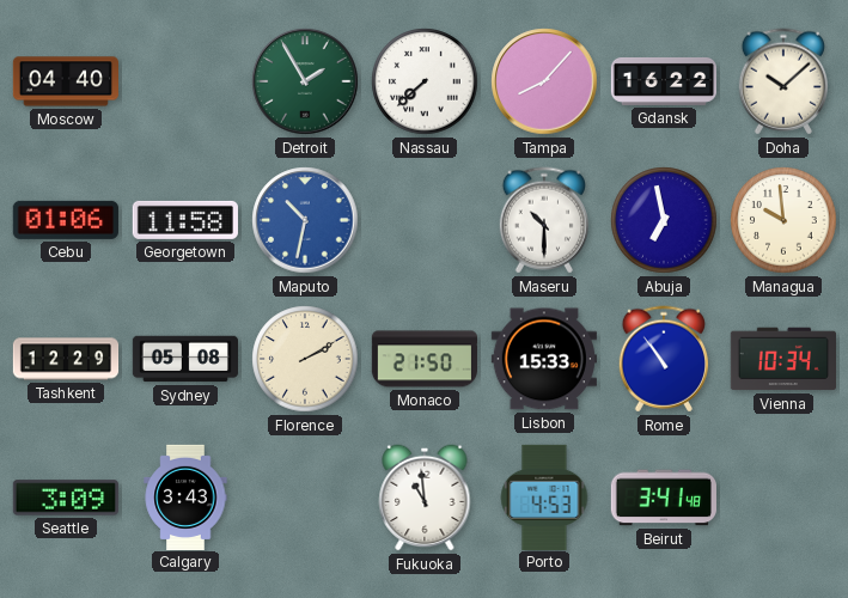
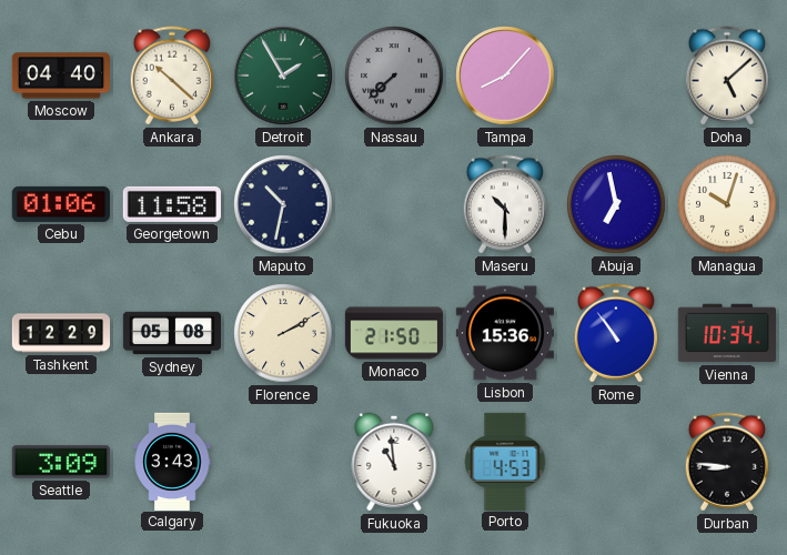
Ankara: none -> 10:22 (171, 75)
Nassau dial: white -> grey (394, 75)
Gdansk: 16:22 -> none (664, 81)
Doha: 10:08 -> 5:08 (726, 75)
Maputo dial: blue -> navy (283, 204)
Managua: 9:59 -> 10:03 (727, 204)
Lisbon: 15:33 -> 15:36 (505, 333)
Beirut: 3:41 -> none (664, 498)
Durban: none -> 8:46 (726, 462)
